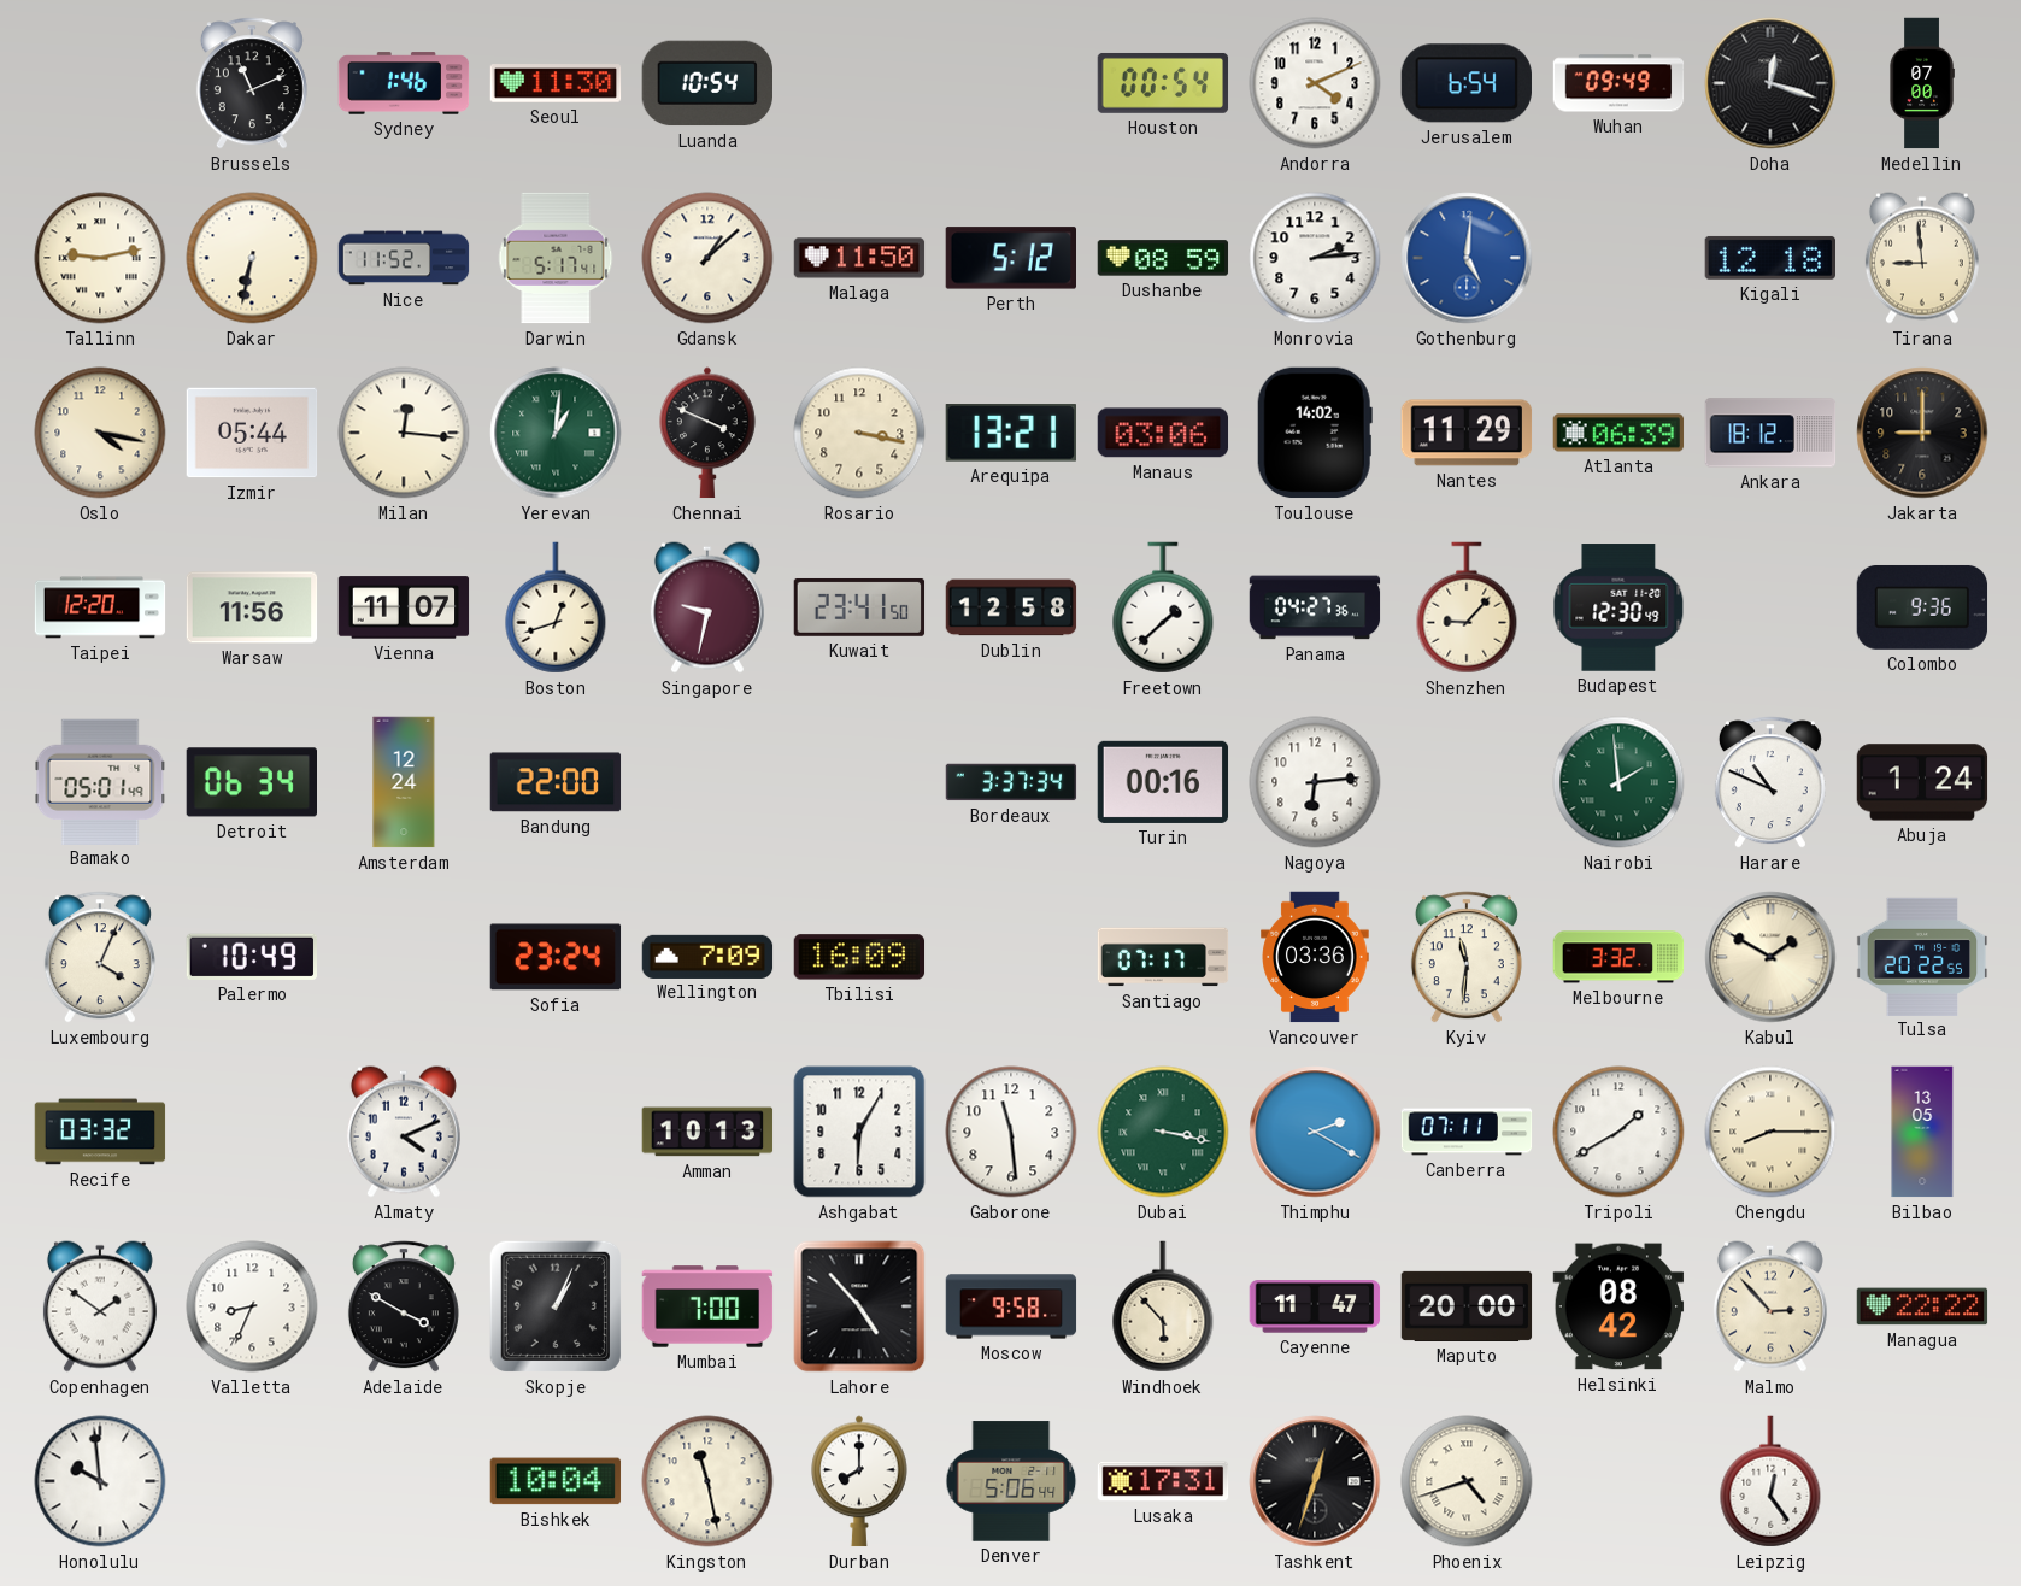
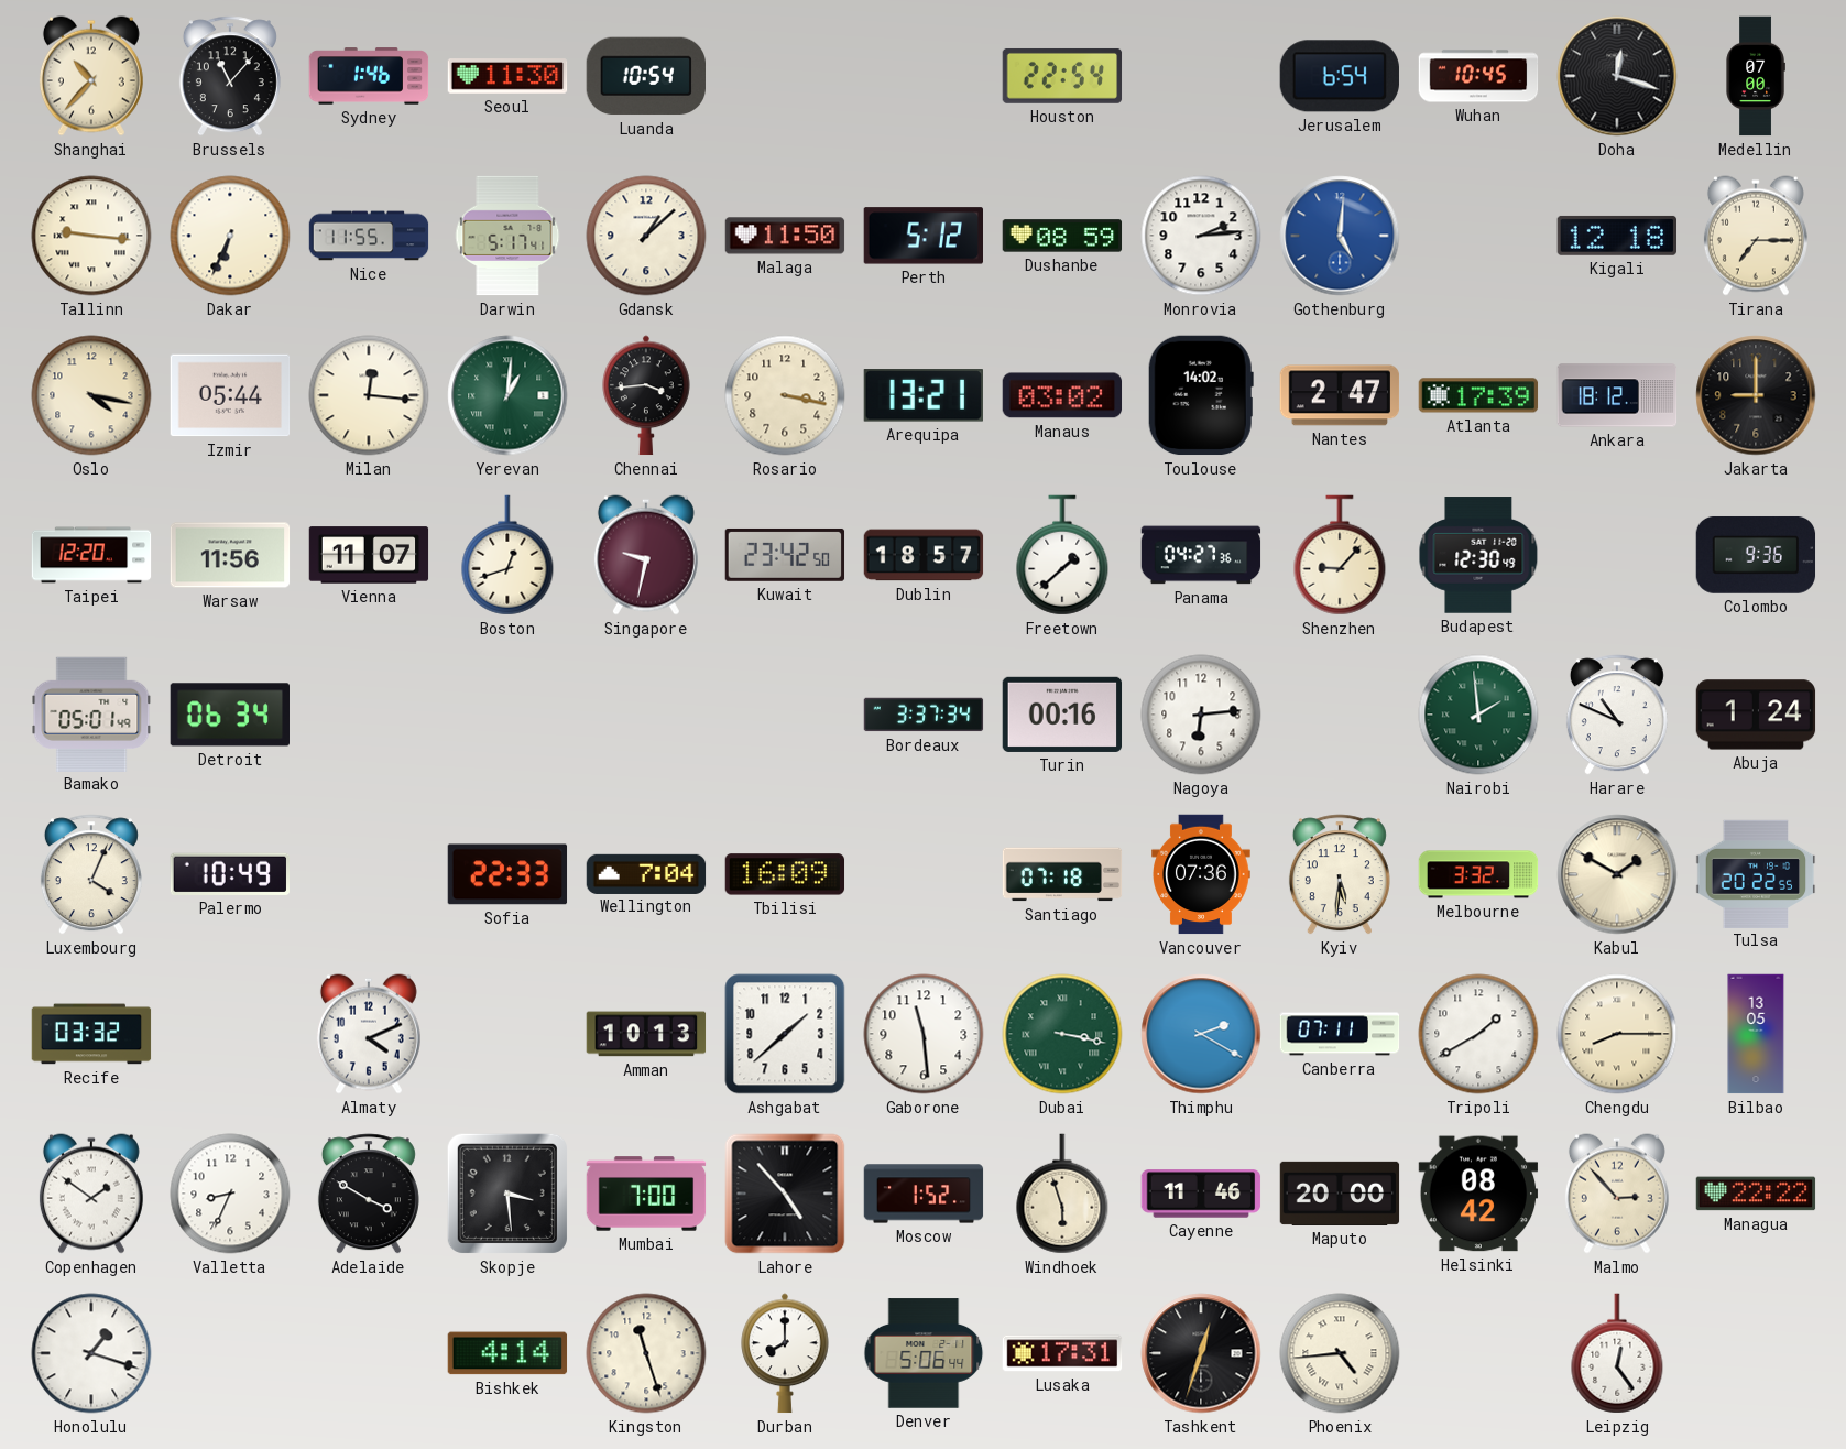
Shanghai: none -> 10:37 (91, 76)
Brussels: 11:11 -> 11:07 (230, 76)
Houston: 00:54 -> 22:54 (1062, 76)
Andorra: 4:11 -> none (1315, 83)
Wuhan: 09:49 -> 10:45 (1478, 76)
Tallinn: 9:13 -> 9:16 (91, 236)
Dakar: 6:32 -> 6:34 (230, 236)
Nice: 11:52 -> 11:55 (369, 236)
Tirana: 8:59 -> 7:15 (1756, 236)
Chennai: 3:49 -> 3:44 (646, 395)
Manaus: 03:06 -> 03:02 (1062, 395)
Nantes: 11:29 -> 2:47 (1340, 395)
Atlanta: 06:39 -> 17:39 (1478, 395)
Kuwait: 23:41 -> 23:42 (785, 555)
Dublin: 12:58 -> 18:57 (924, 555)
Amsterdam: 12:24 -> none (404, 782)
Bandung: 22:00 -> none (556, 782)
Sofia: 23:24 -> 22:33 (507, 874)
Wellington: 7:09 -> 7:04 (646, 873)
Santiago: 07:17 -> 07:18 (1062, 874)
Vancouver: 03:36 -> 07:36 (1201, 874)
Kyiv: 11:31 -> 5:31 (1340, 874)
Ashgabat: 6:05 -> 1:38 (785, 1034)
Skopje: 1:04 -> 3:29 (507, 1194)
Moscow: 9:58 -> 1:52 (924, 1194)
Windhoek: 5:53 -> 5:57 (1062, 1194)
Cayenne: 11:47 -> 11:46 (1201, 1194)
Honolulu: 9:59 -> 1:18 (91, 1353)
Bishkek: 10:04 -> 4:14 (507, 1353)
Kingston: 11:28 -> 11:27 (646, 1353)
Phoenix: 4:42 -> 4:44 (1340, 1353)
